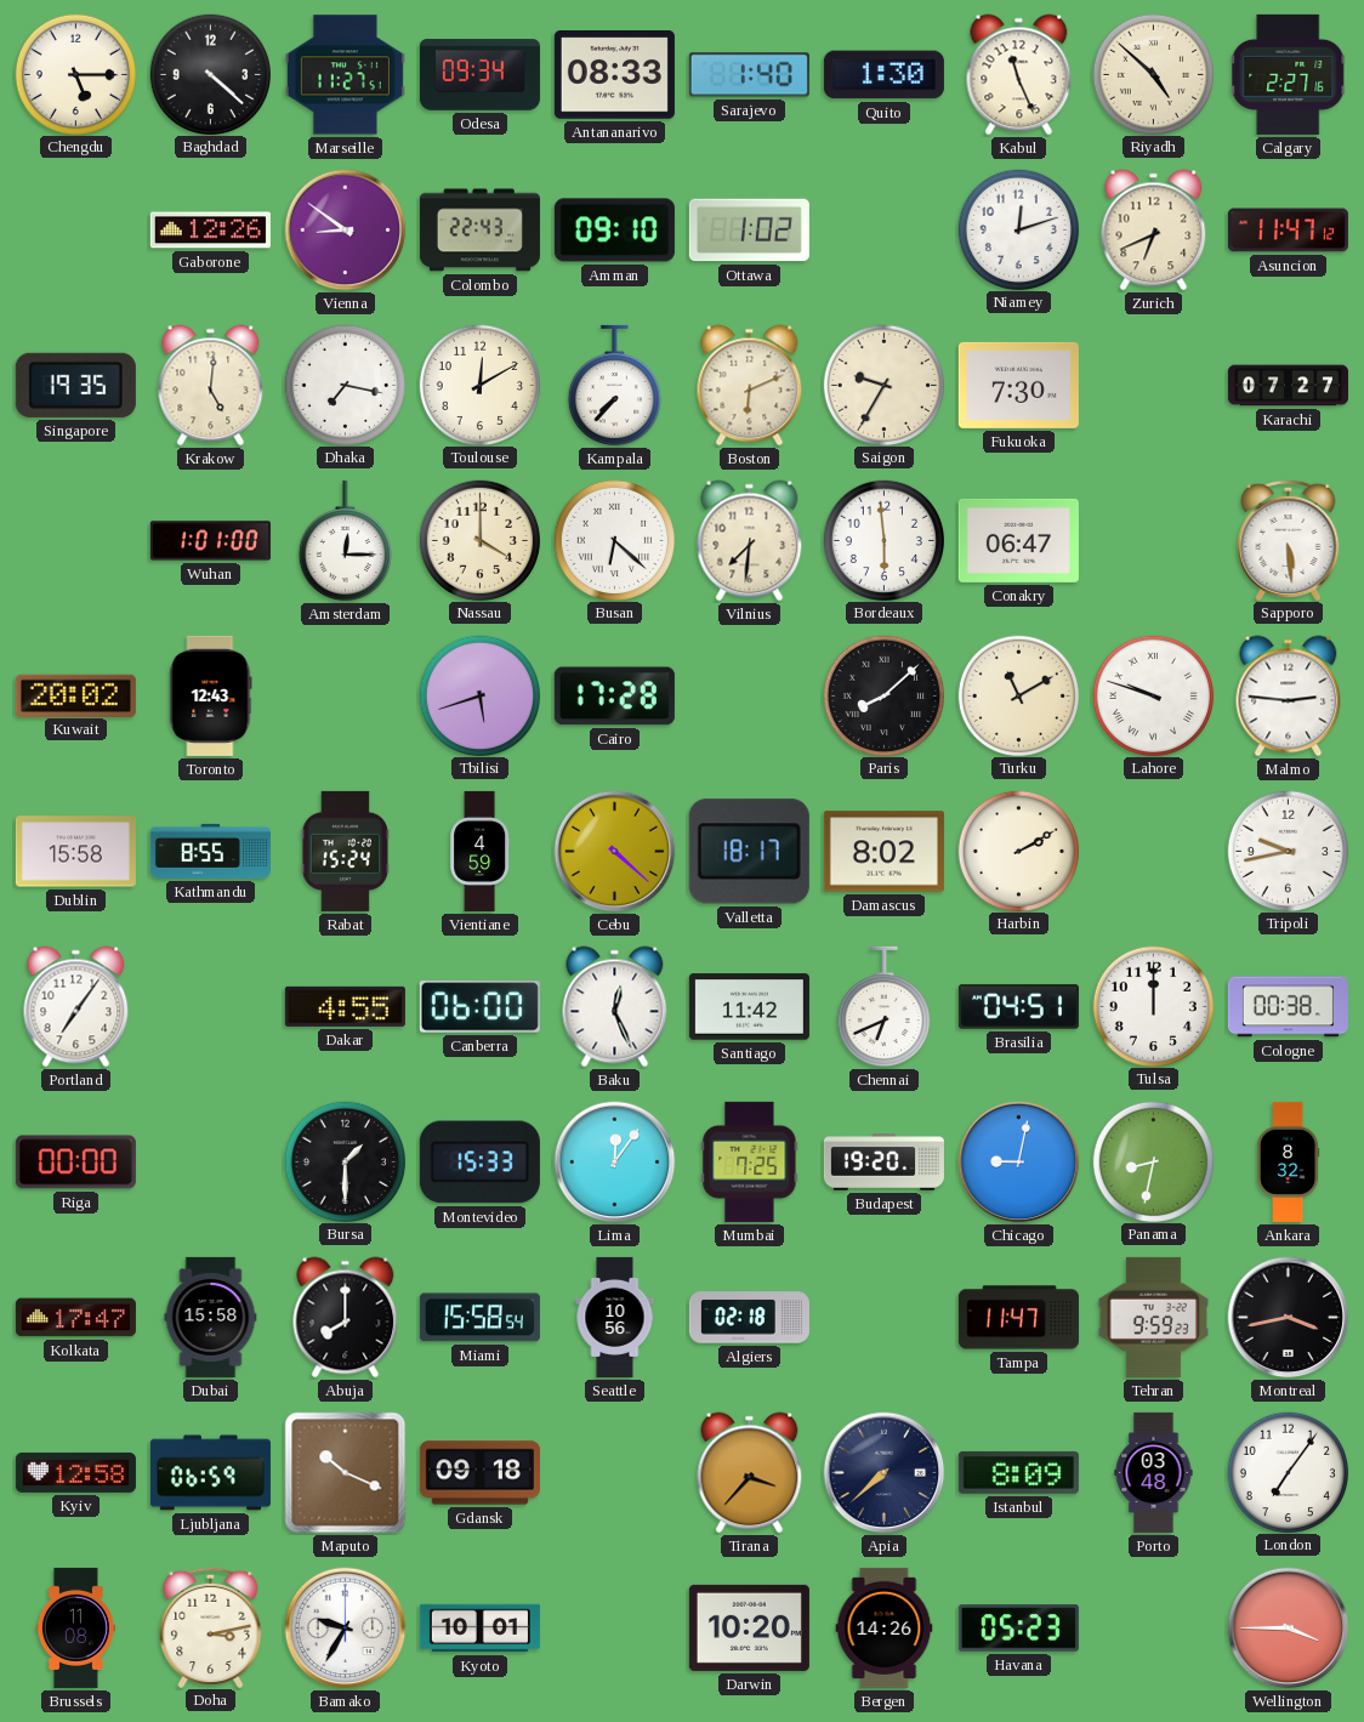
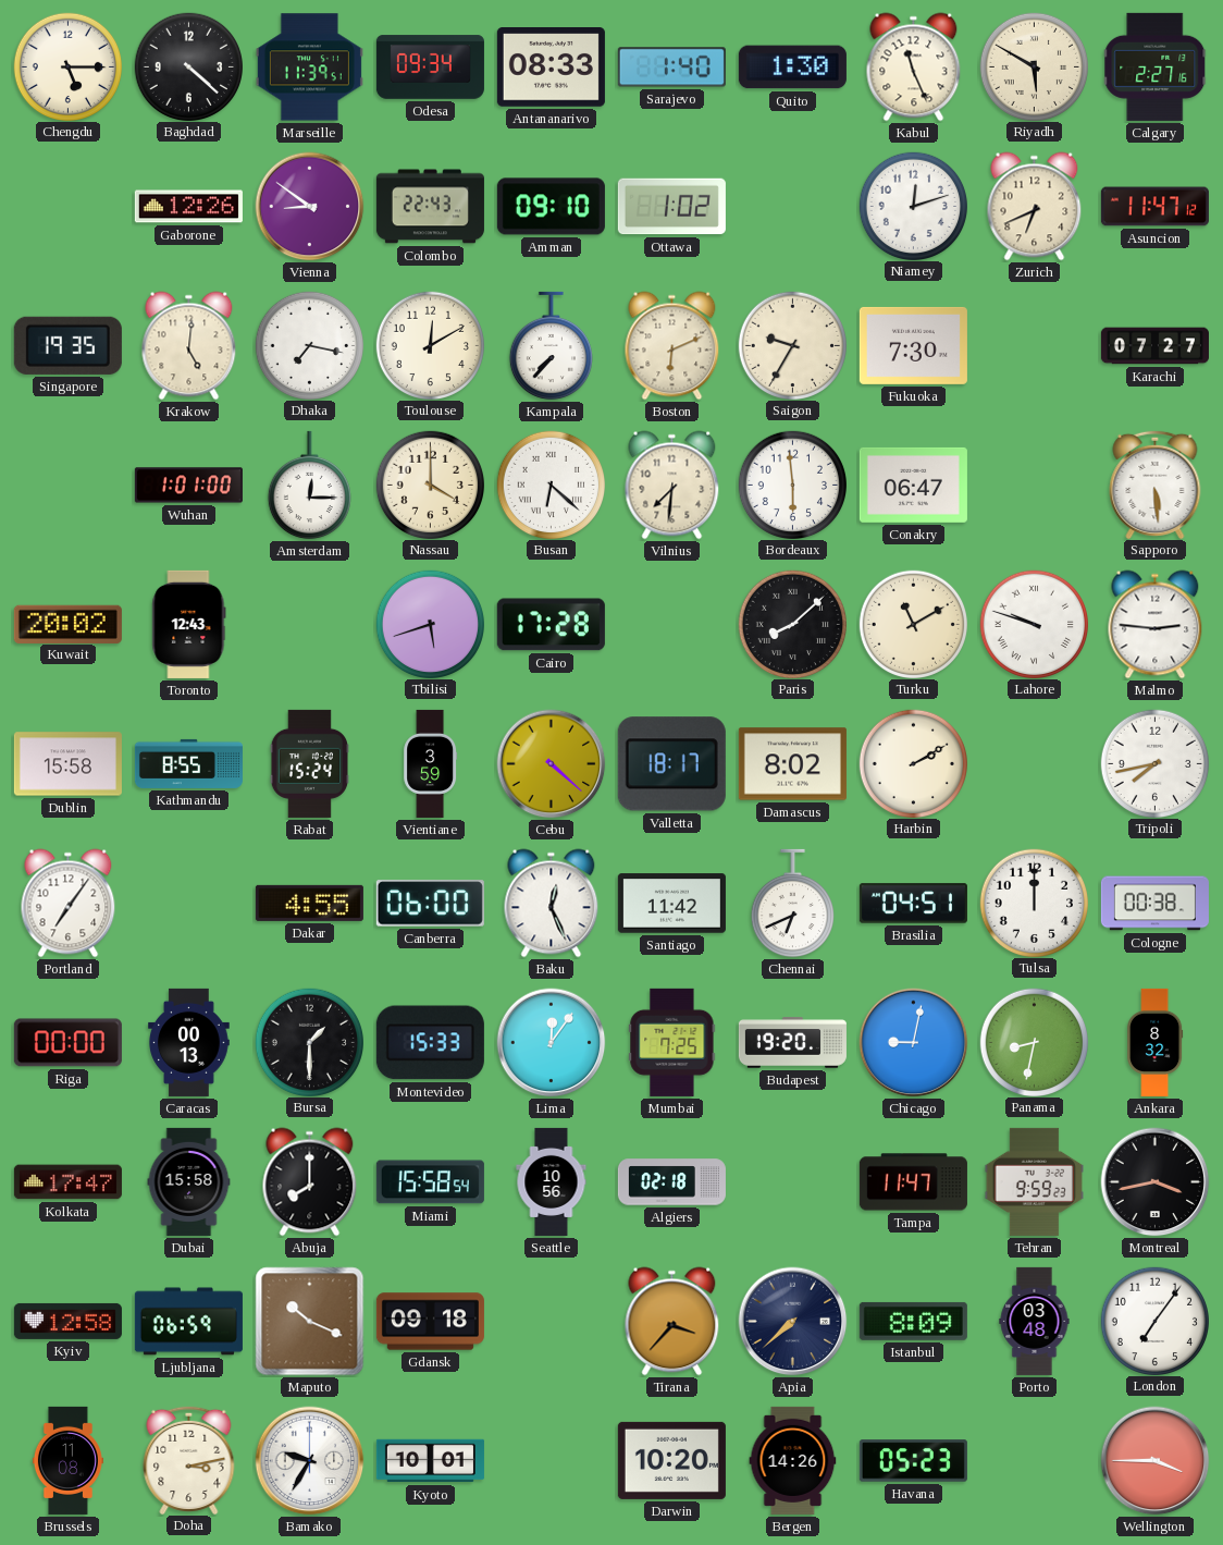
Marseille: 11:27 -> 11:39 (309, 68)
Riyadh: 4:52 -> 5:50 (1034, 66)
Vientiane: 4:59 -> 3:59 (431, 763)
Tripoli: 9:43 -> 7:43 (1154, 763)
Caracas: none -> 00:13 (189, 1042)
